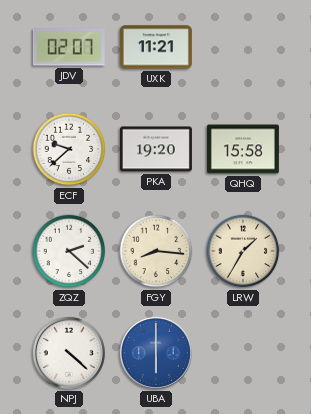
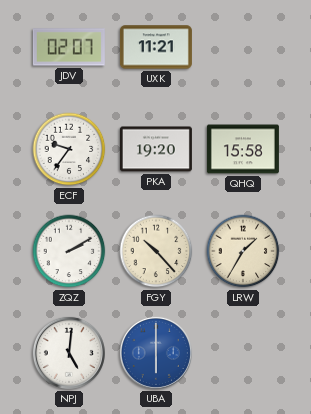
ECF: 9:38 -> 9:36 (69, 149)
ZQZ: 2:22 -> 2:10 (69, 251)
FGY: 8:16 -> 10:23 (156, 251)
NPJ: 4:22 -> 5:01 (69, 353)
